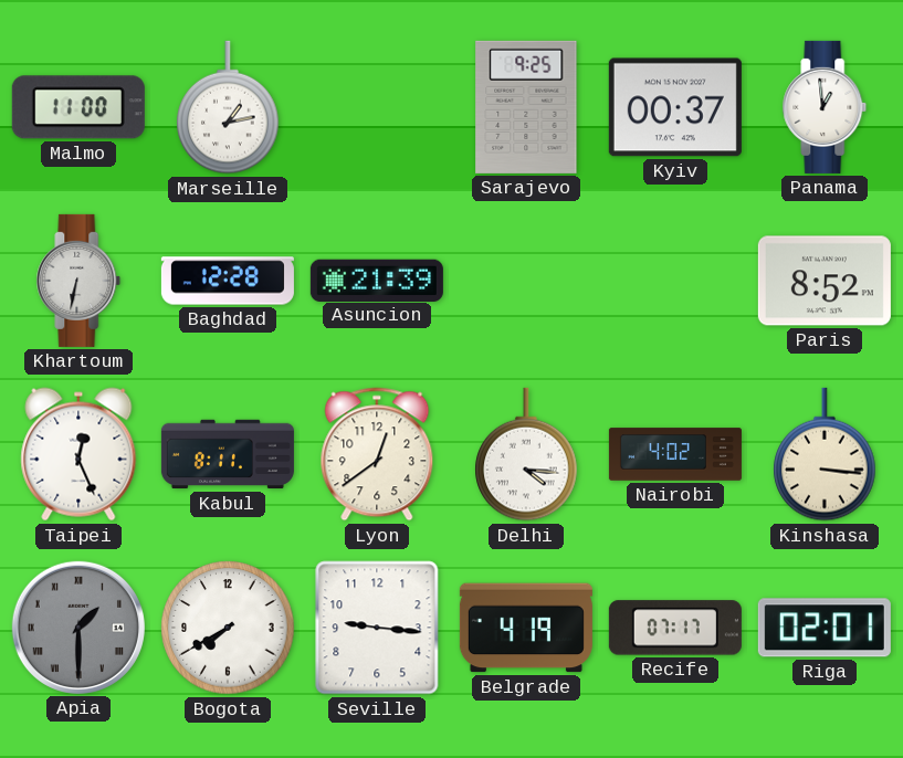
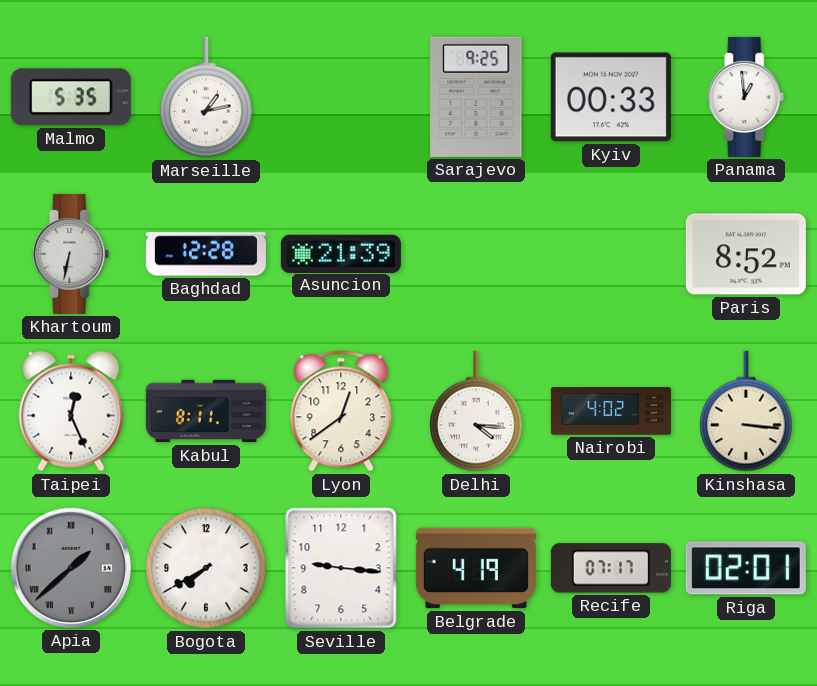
Malmo: 11:00 -> 5:35 (71, 97)
Kyiv: 00:37 -> 00:33 (611, 97)
Apia: 1:30 -> 1:38 (71, 568)
